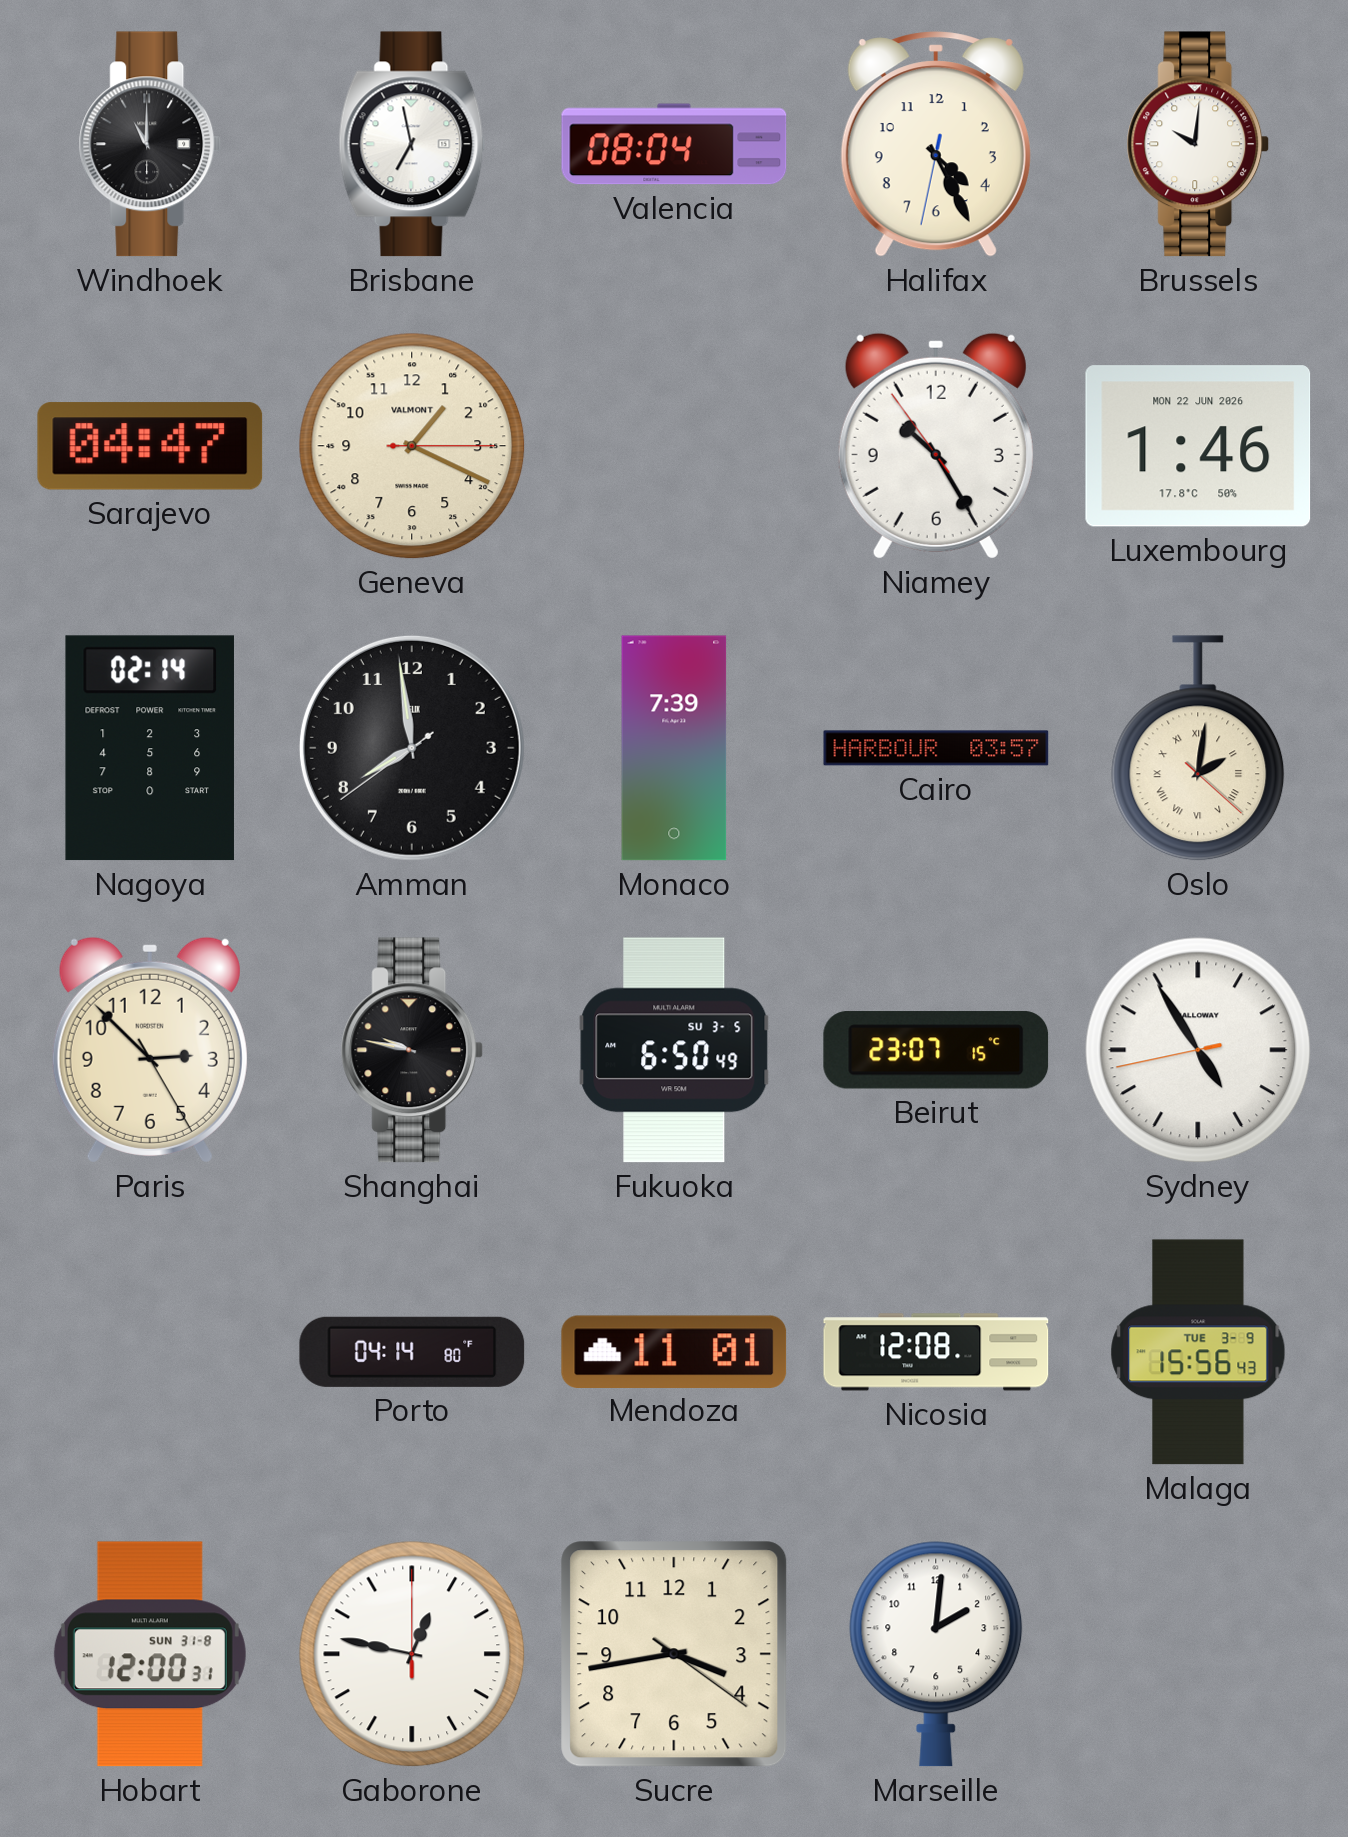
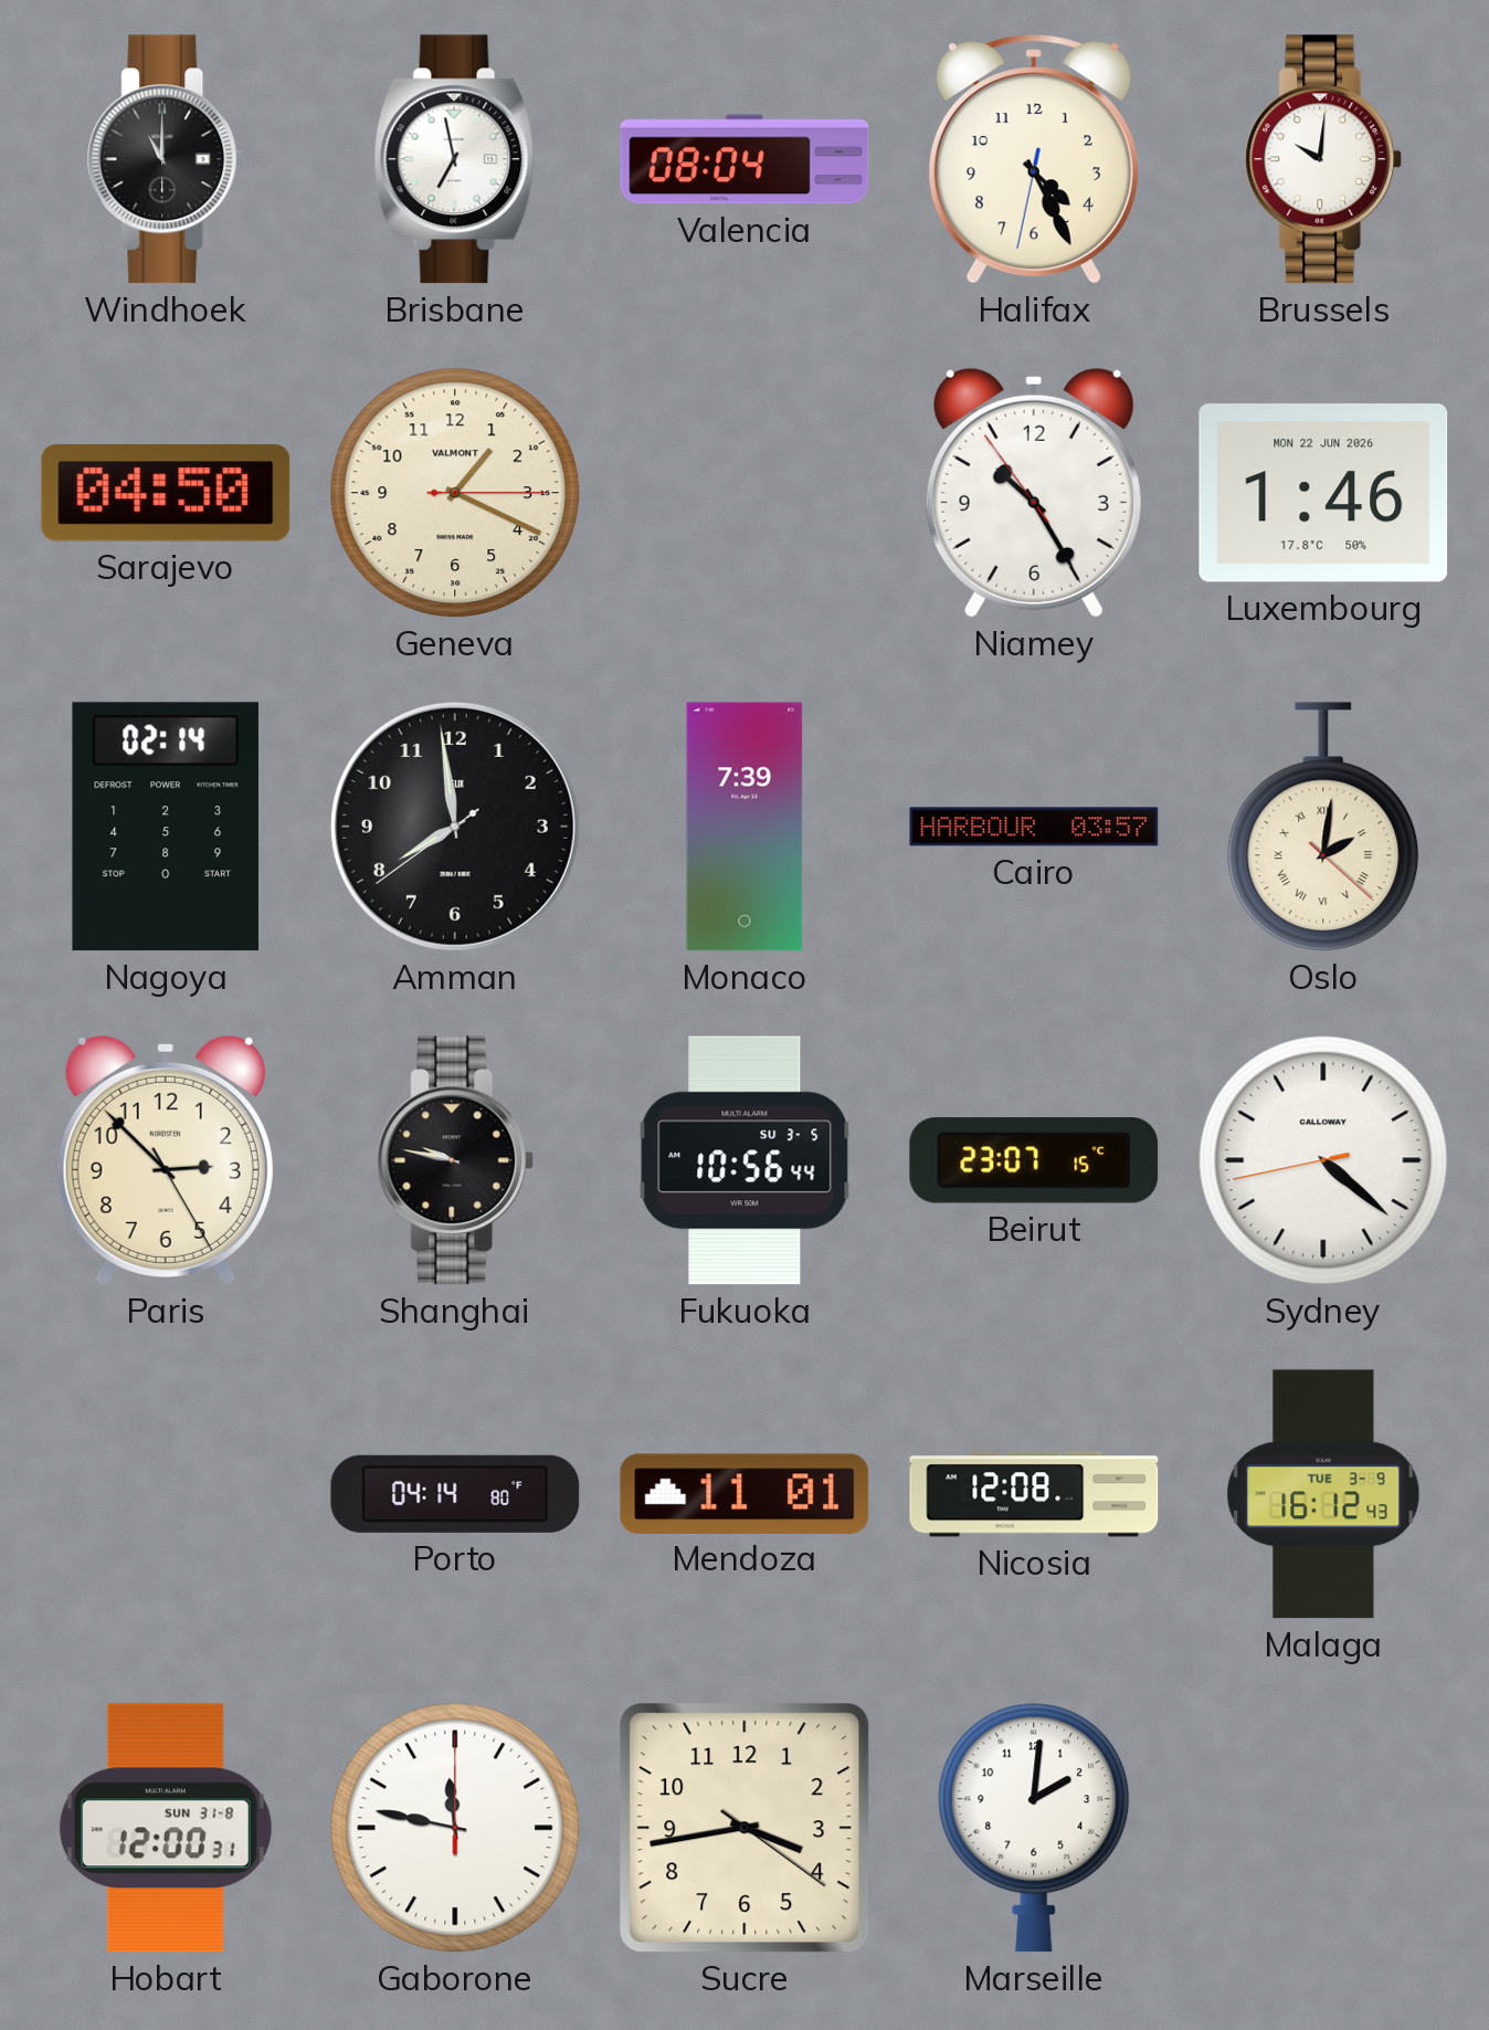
Sarajevo: 04:47 -> 04:50 (166, 493)
Fukuoka: 6:50 -> 10:56 (744, 1160)
Sydney: 4:54 -> 4:21 (1323, 1160)
Malaga: 15:56 -> 16:12 (1323, 1494)
Gaborone: 12:47 -> 11:47 (455, 1828)
